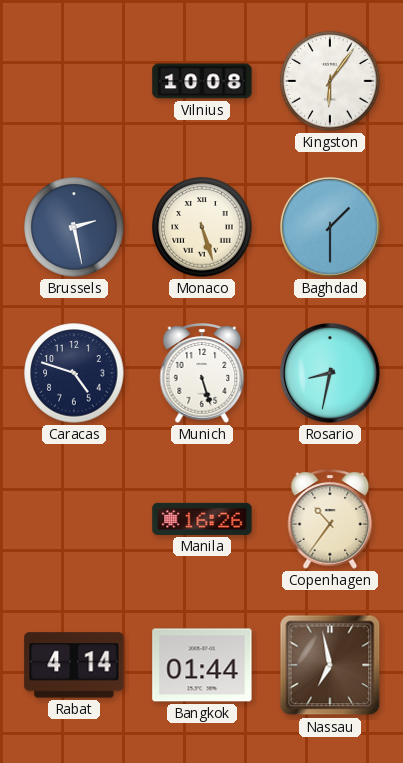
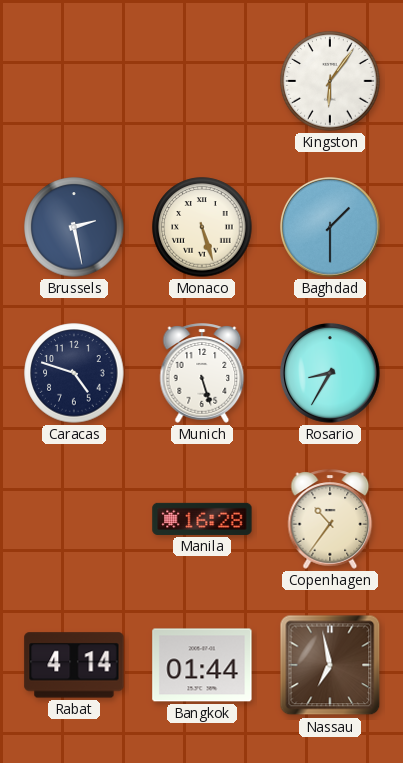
Vilnius: 10:08 -> none (202, 81)
Rosario: 8:32 -> 8:35 (330, 373)
Manila: 16:26 -> 16:28 (202, 519)
